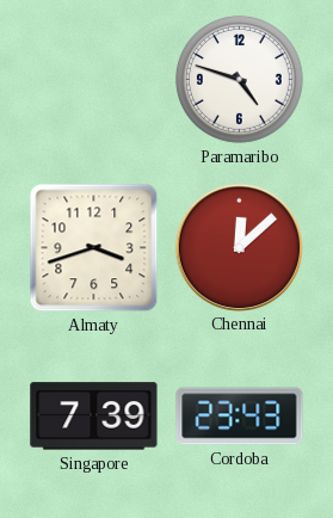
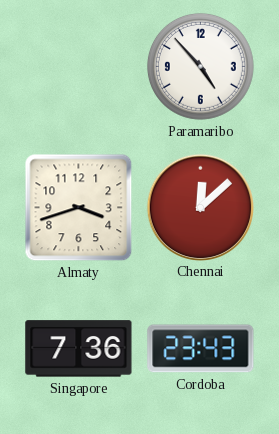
Paramaribo: 4:48 -> 4:53 (200, 66)
Singapore: 7:39 -> 7:36 (79, 349)
